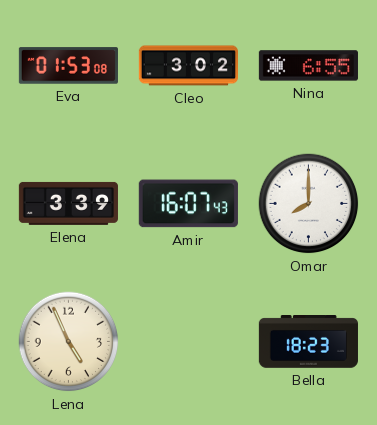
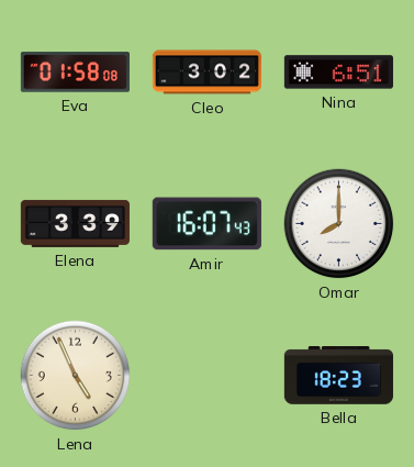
Eva: 01:53 -> 01:58 (75, 73)
Nina: 6:55 -> 6:51 (338, 73)
